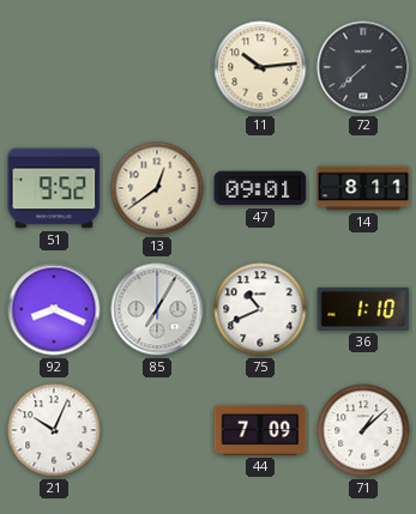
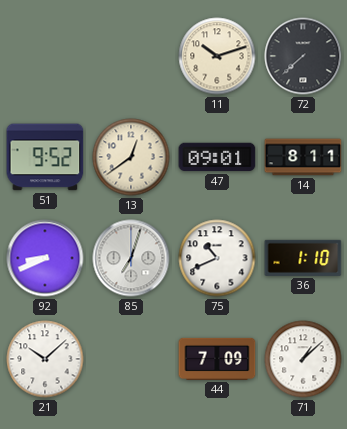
11: 10:14 -> 10:12 (217, 56)
92: 8:19 -> 8:41 (45, 258)
85: 7:05 -> 7:03 (131, 258)
21: 10:04 -> 10:08 (45, 359)
